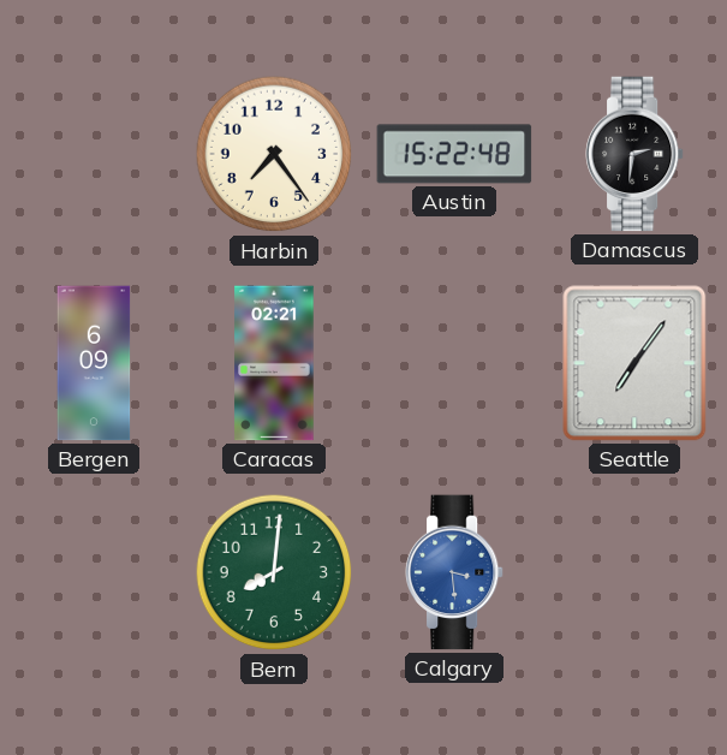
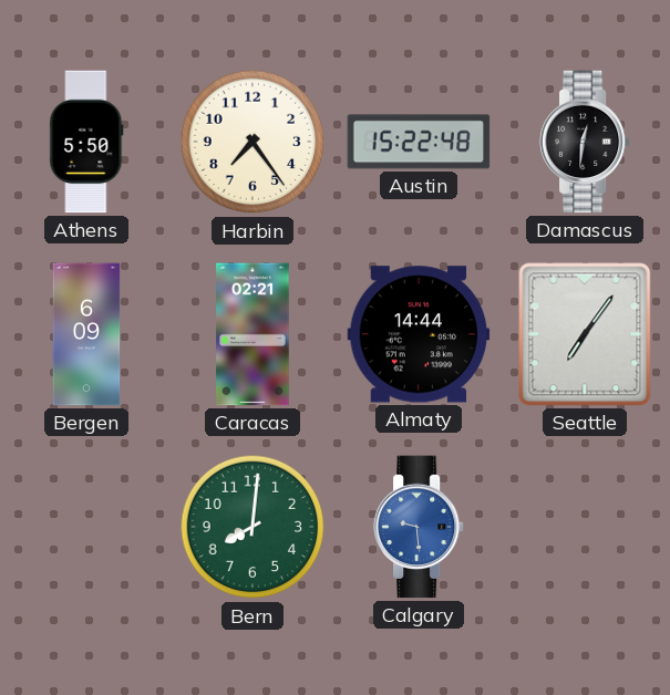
Athens: none -> 5:50 (86, 142)
Damascus: 2:31 -> 12:31 (585, 142)
Almaty: none -> 14:44 (419, 334)
Calgary: 3:29 -> 9:29 (419, 527)
